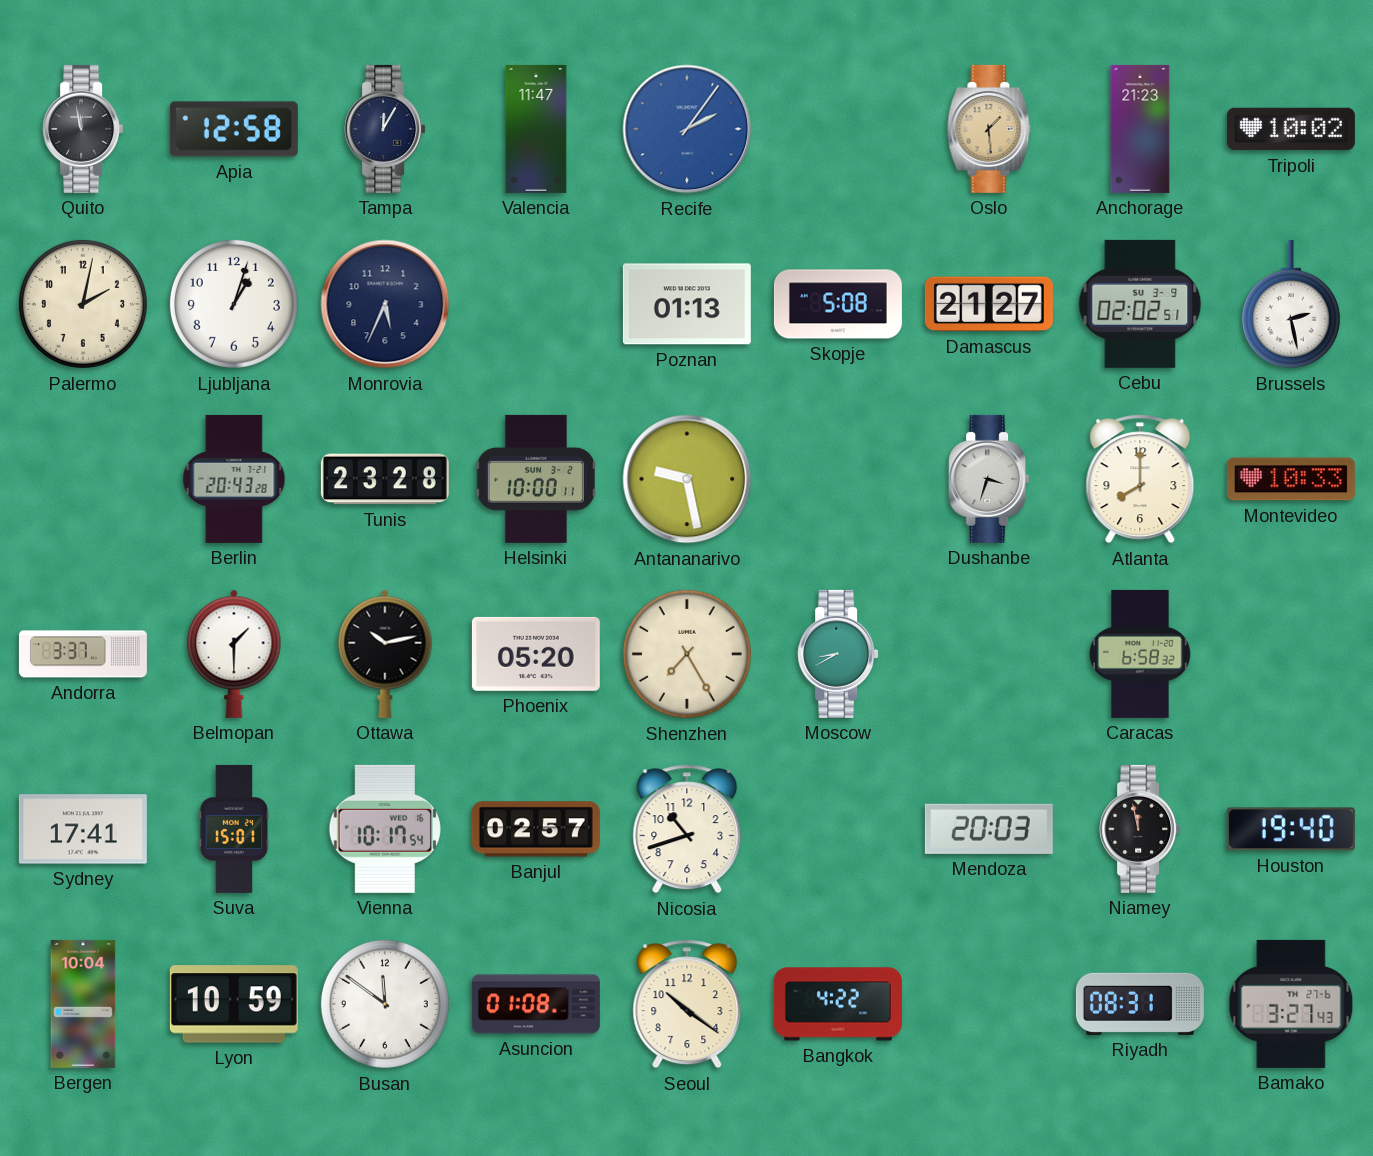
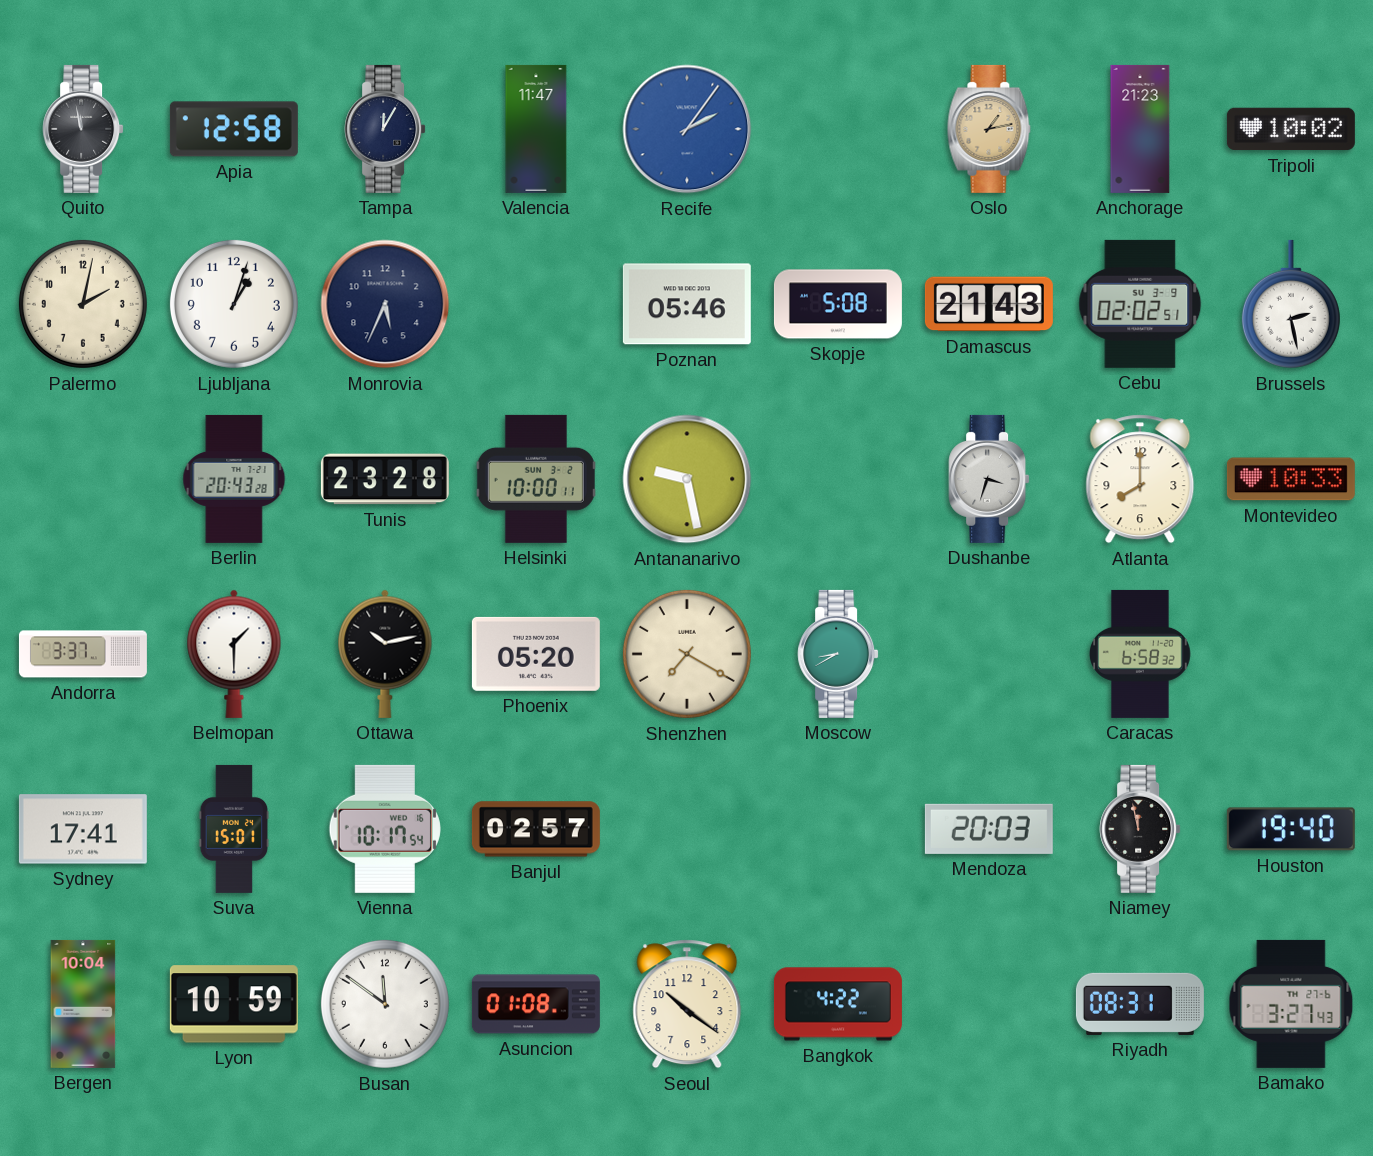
Oslo: 1:29 -> 1:13 (989, 129)
Poznan: 01:13 -> 05:46 (687, 304)
Damascus: 21:27 -> 21:43 (989, 304)
Shenzhen: 7:25 -> 7:20 (687, 654)
Nicosia: 10:42 -> none (687, 829)
